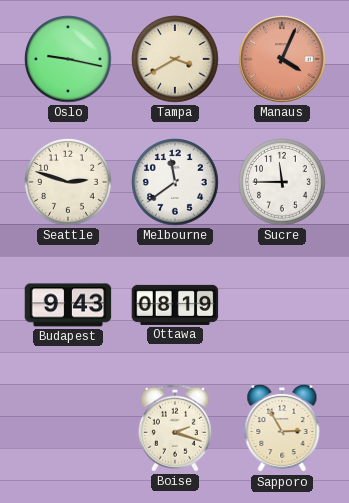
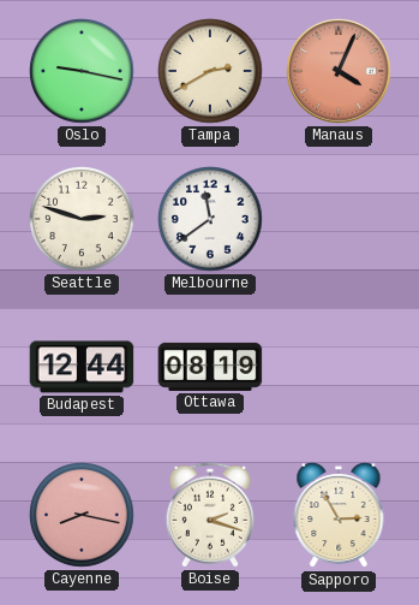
Tampa: 3:40 -> 2:40 (211, 72)
Sucre: 11:45 -> none (283, 183)
Budapest: 9:43 -> 12:44 (82, 367)
Cayenne: none -> 8:17 (83, 516)
